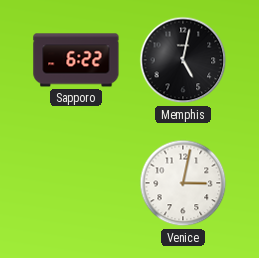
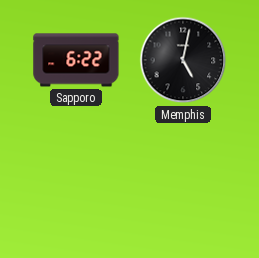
Venice: 3:02 -> none (183, 183)
